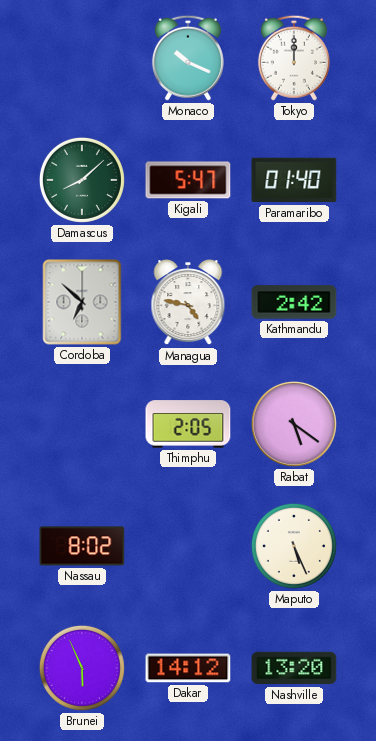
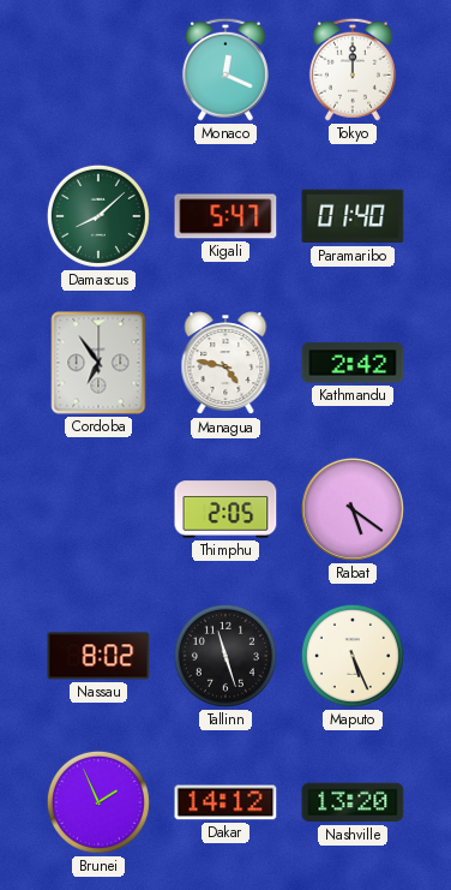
Monaco: 10:19 -> 12:19 (225, 70)
Cordoba: 6:52 -> 6:54 (98, 363)
Tallinn: none -> 11:27 (225, 656)
Brunei: 5:56 -> 1:56 (98, 802)
